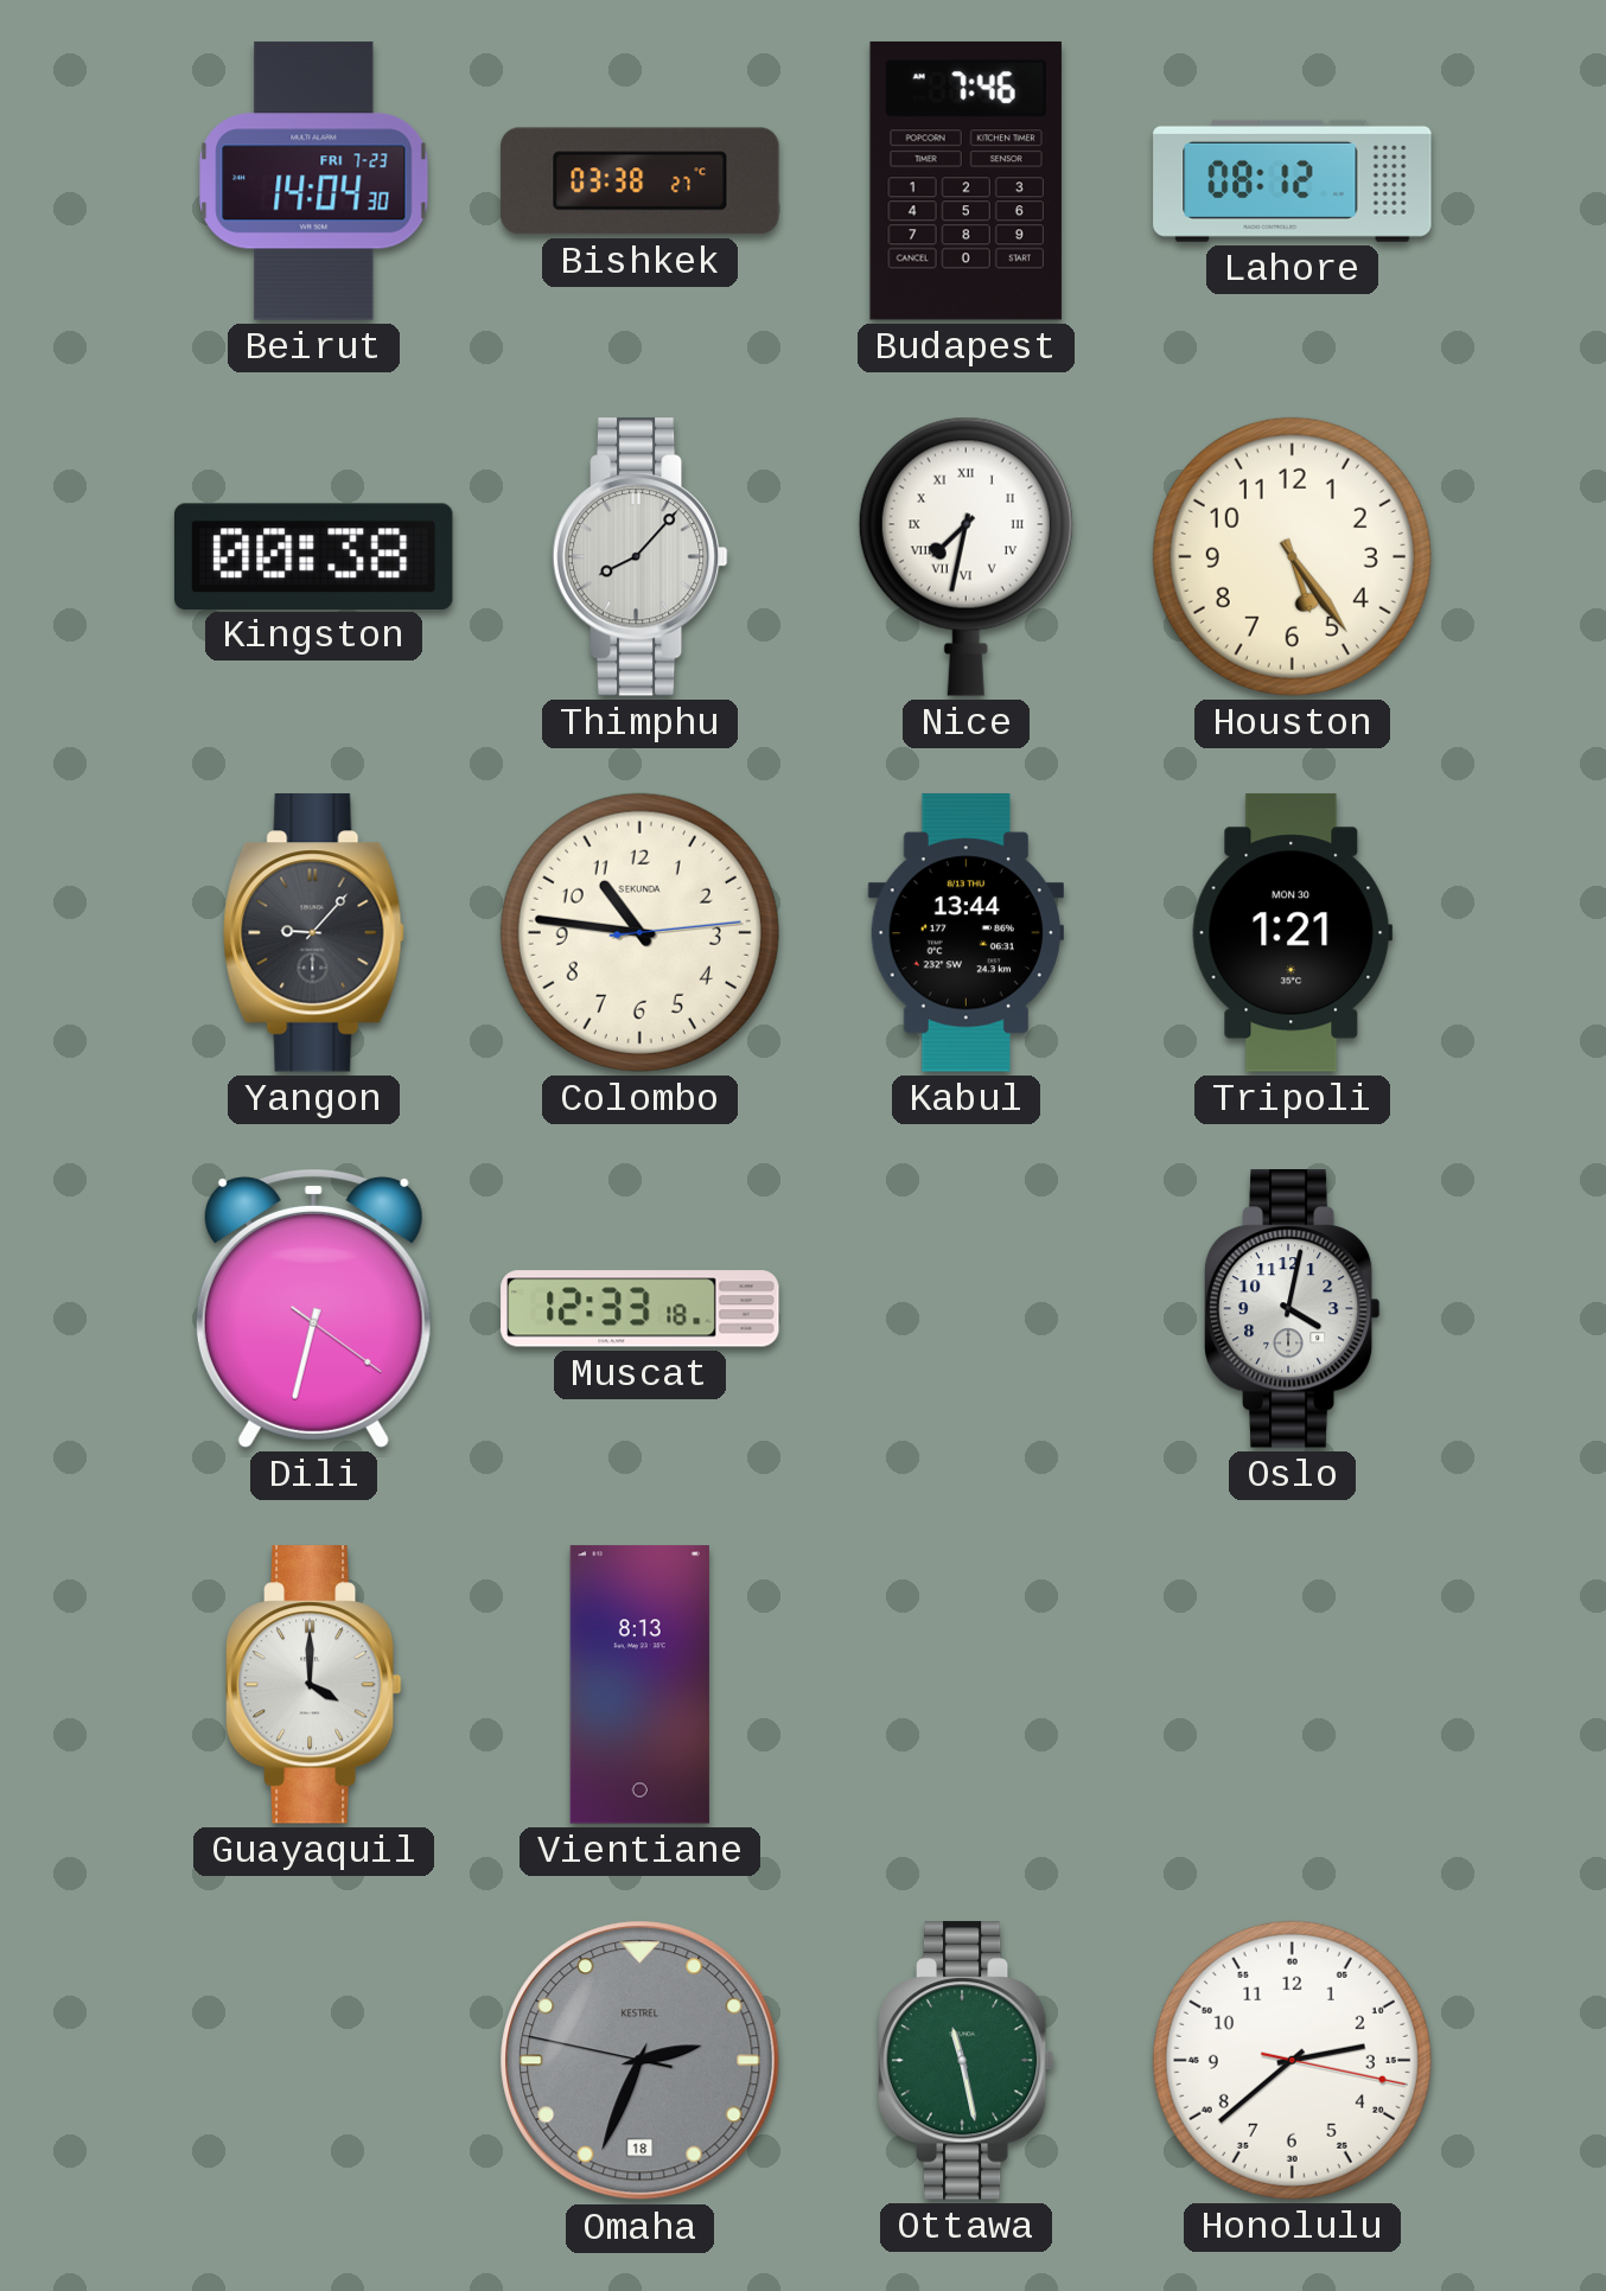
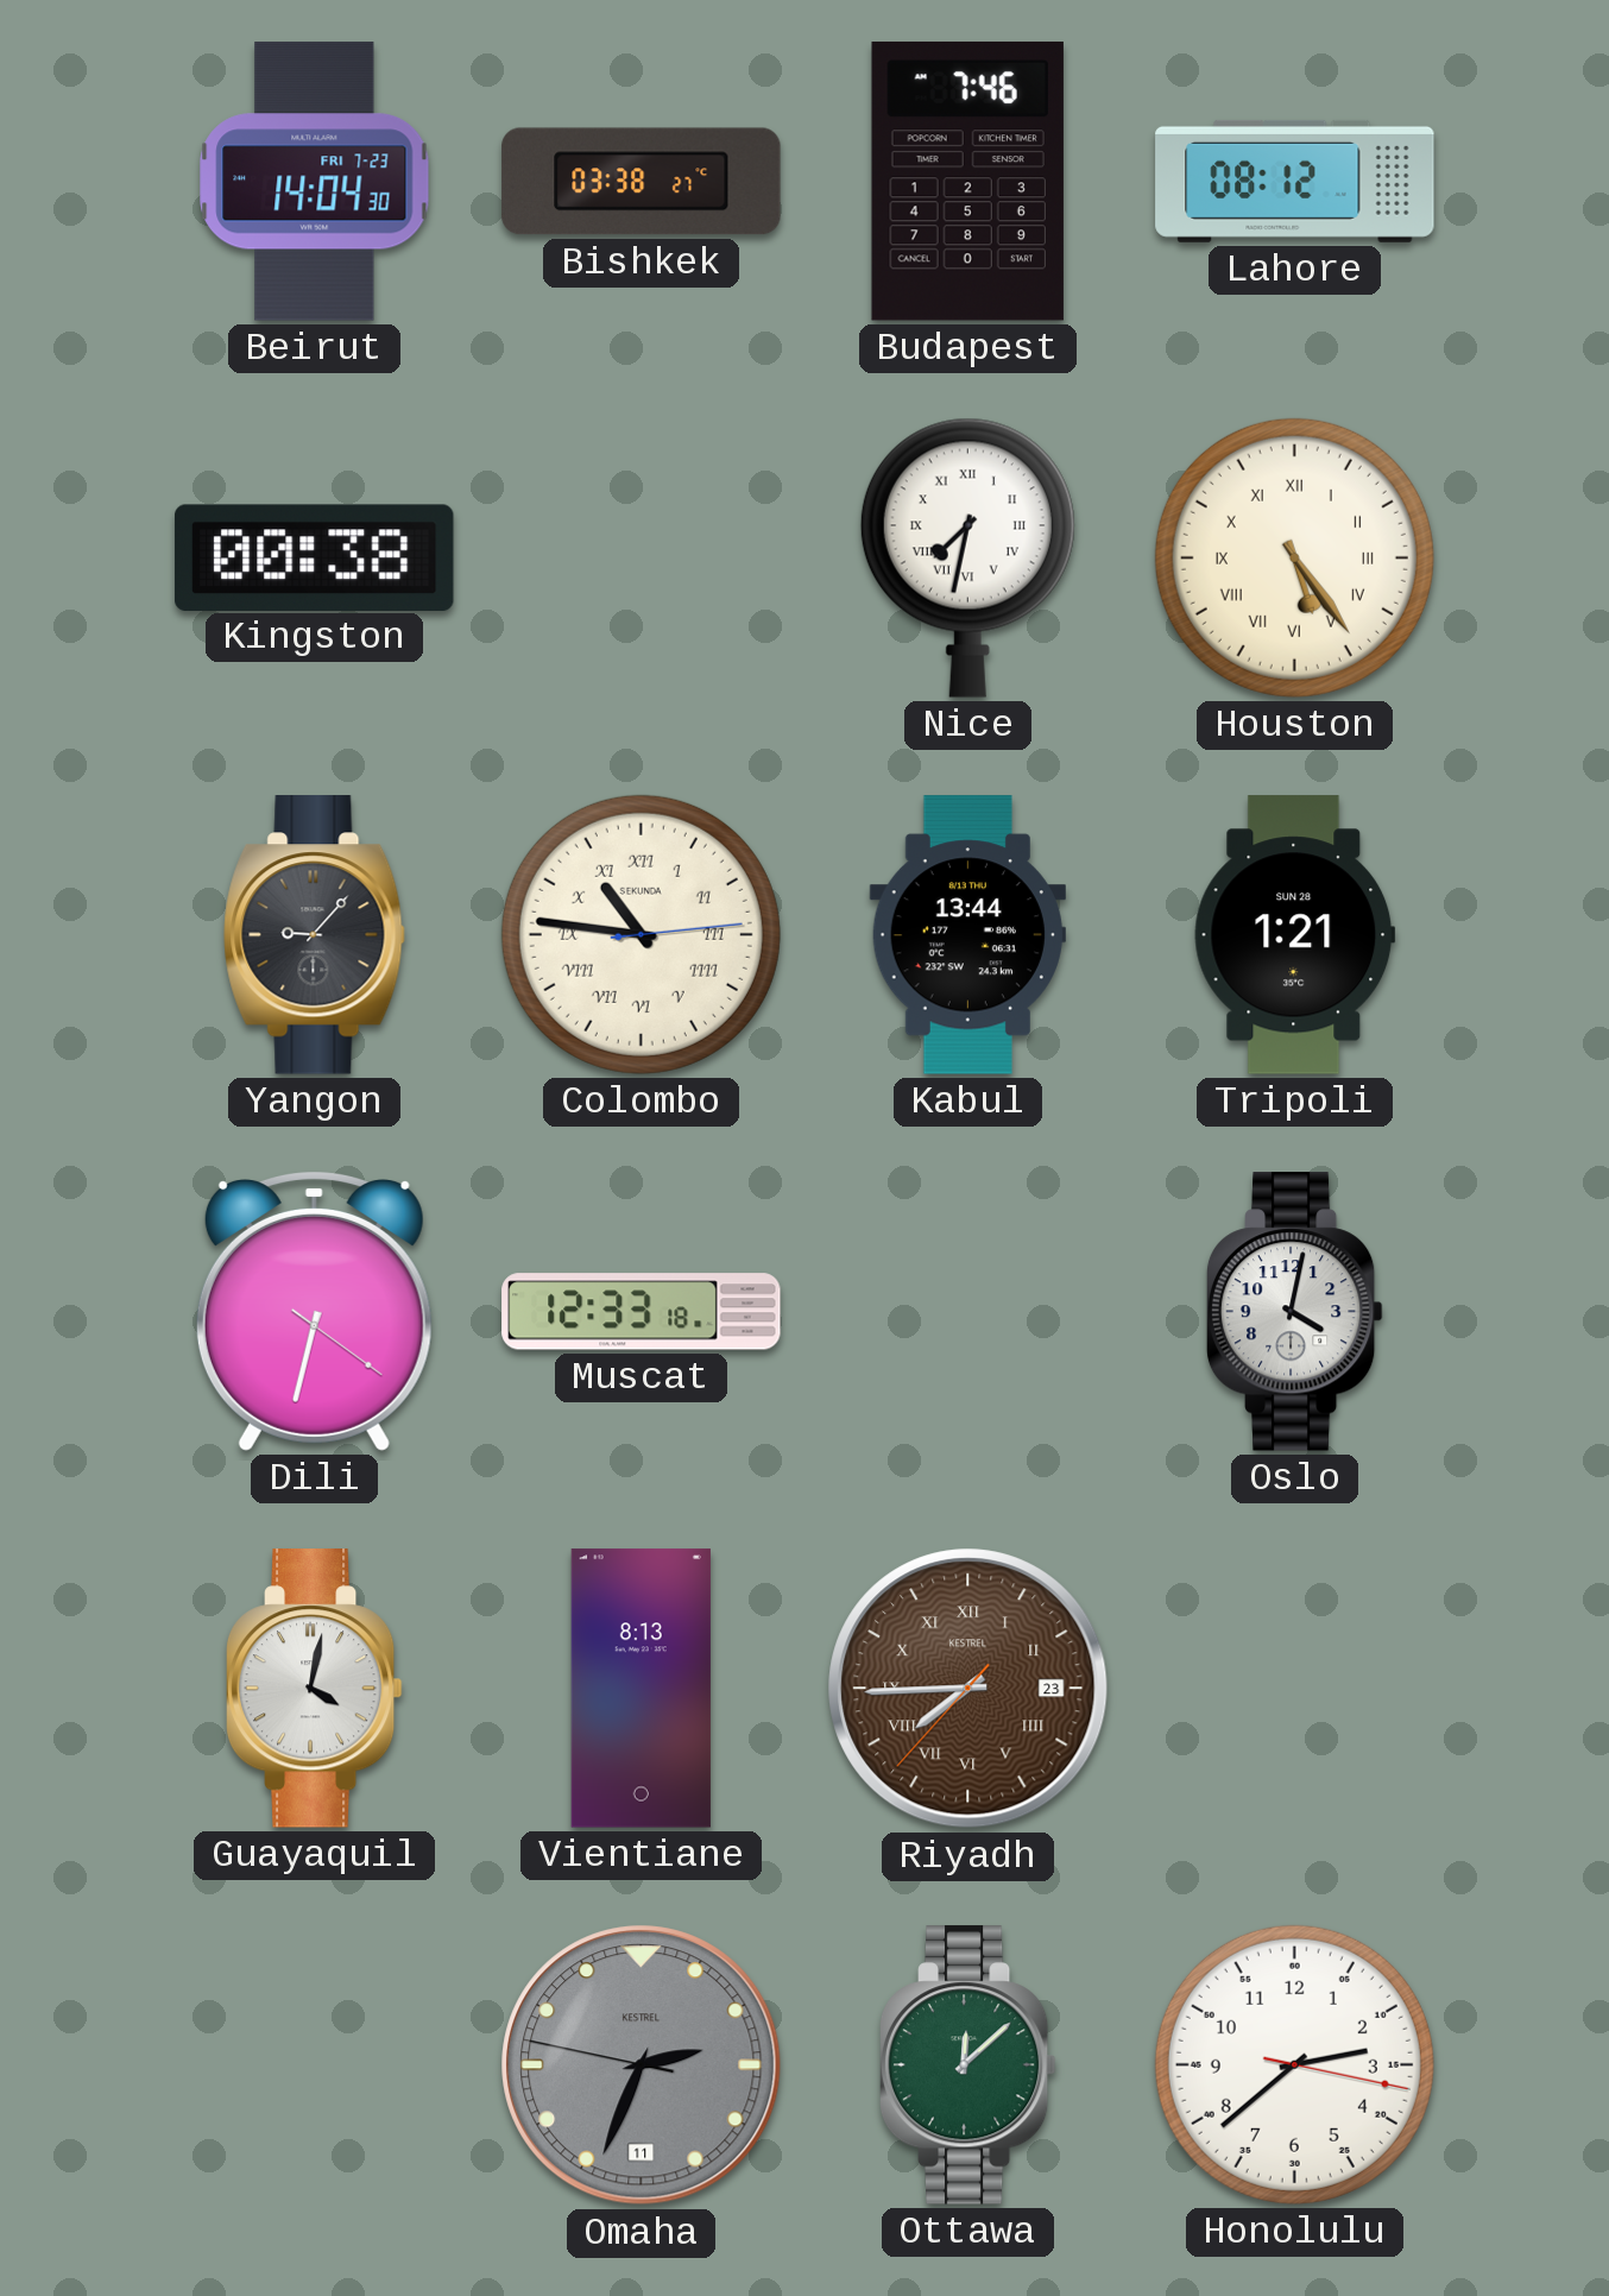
Thimphu: 8:07 -> none (639, 557)
Houston numerals: Arabic -> Roman (1294, 557)
Colombo numerals: Arabic -> Roman (641, 934)
Tripoli date: MON 30 -> SUN 28 (1295, 935)
Guayaquil: 4:00 -> 4:02 (314, 1689)
Riyadh: none -> 7:44 (968, 1689)
Omaha date: 18 -> 11 (642, 2065)
Ottawa: 11:28 -> 12:08 (967, 2065)
